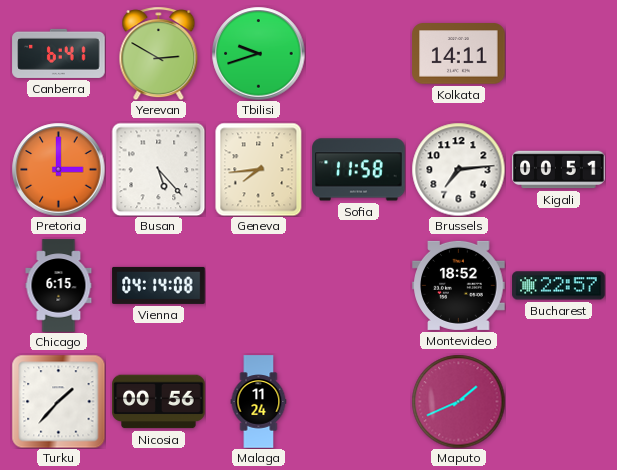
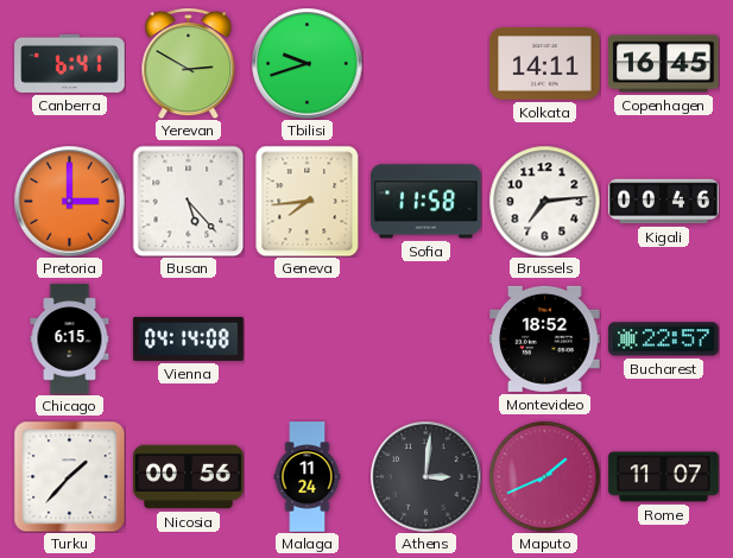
Copenhagen: none -> 16:45 (664, 64)
Kigali: 00:51 -> 00:46 (664, 202)
Athens: none -> 3:01 (425, 476)
Rome: none -> 11:07 (664, 477)
